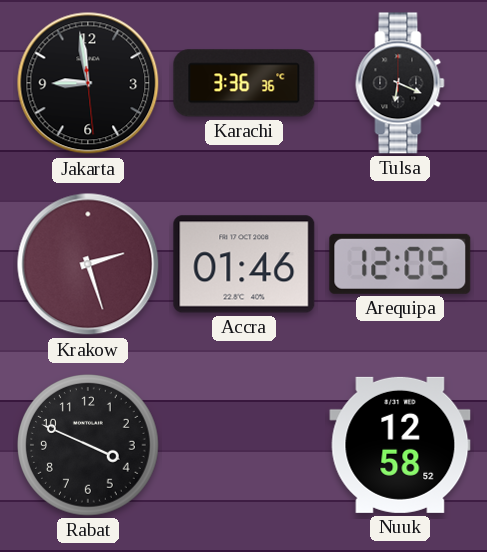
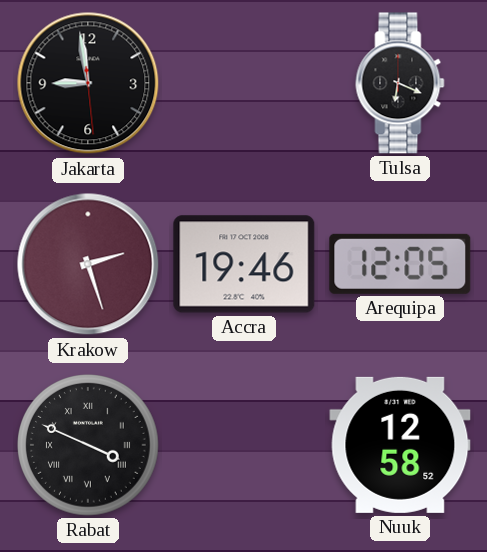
Karachi: 3:36 -> none (244, 83)
Accra: 01:46 -> 19:46 (244, 264)
Rabat numerals: Arabic -> Roman (89, 446)
